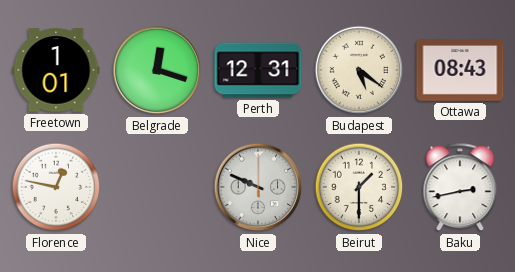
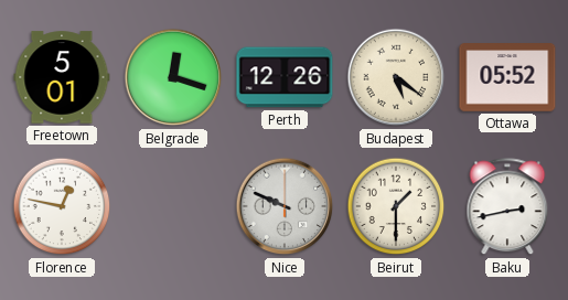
Freetown: 1:01 -> 5:01 (62, 77)
Perth: 12:31 -> 12:26 (285, 77)
Ottawa: 08:43 -> 05:52 (507, 77)
